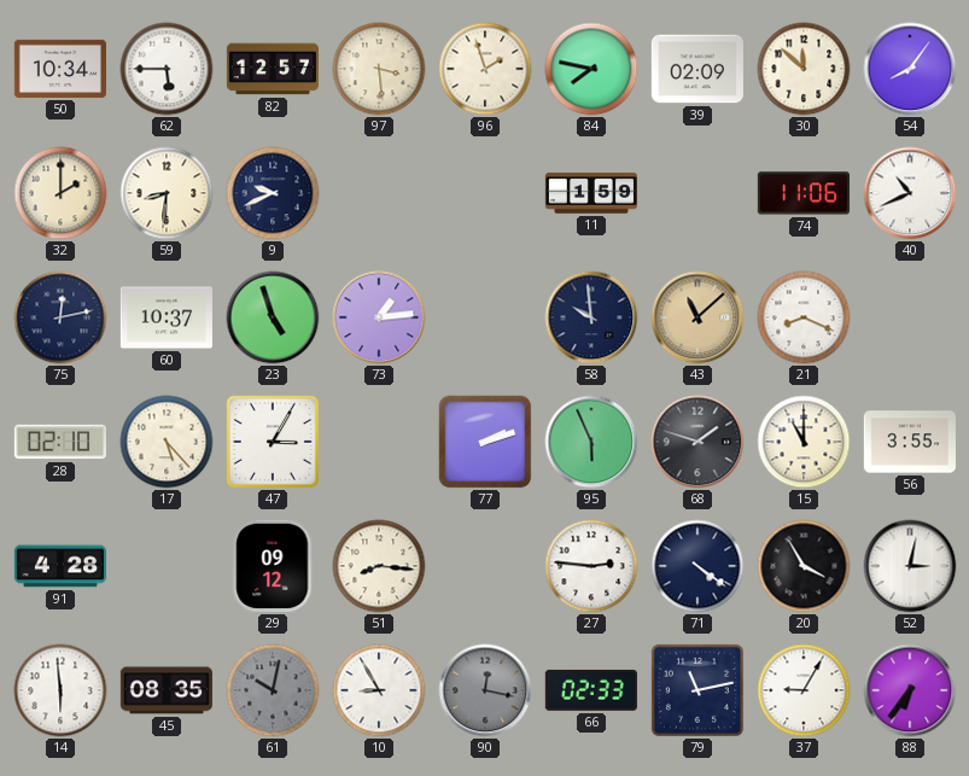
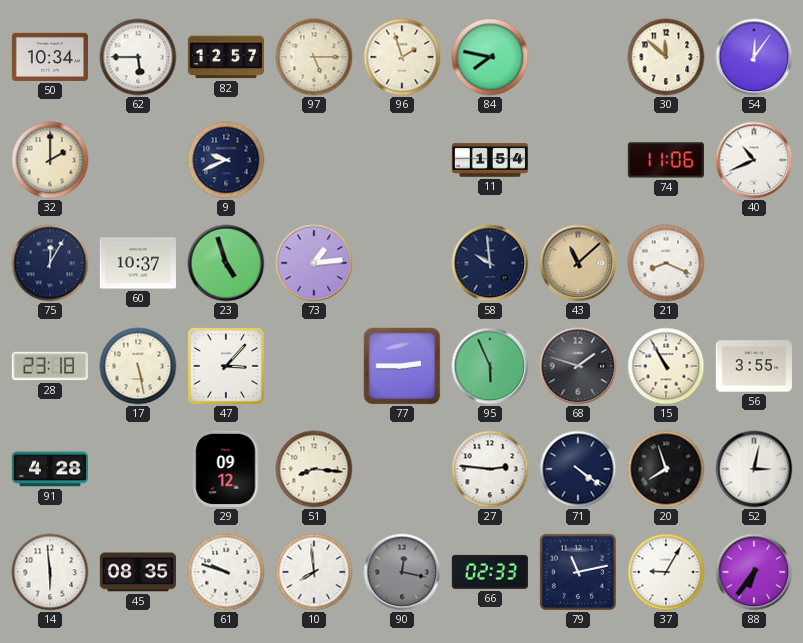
97: 3:29 -> 5:15 (314, 57)
39: 02:09 -> none (697, 69)
54: 8:06 -> 12:06 (754, 57)
59: 8:31 -> none (167, 193)
11: 1:59 -> 1:54 (489, 160)
75: 12:13 -> 12:05 (50, 263)
28: 02:10 -> 23:18 (50, 366)
17: 5:23 -> 5:28 (138, 366)
47: 3:05 -> 3:07 (226, 366)
77: 2:12 -> 2:45 (402, 366)
15: 11:00 -> 10:55 (666, 366)
20: 3:55 -> 7:57 (666, 469)
61: 10:02 -> 9:48 (226, 572)
61 dial: grey -> white (226, 572)
10: 8:55 -> 7:59 (314, 572)
